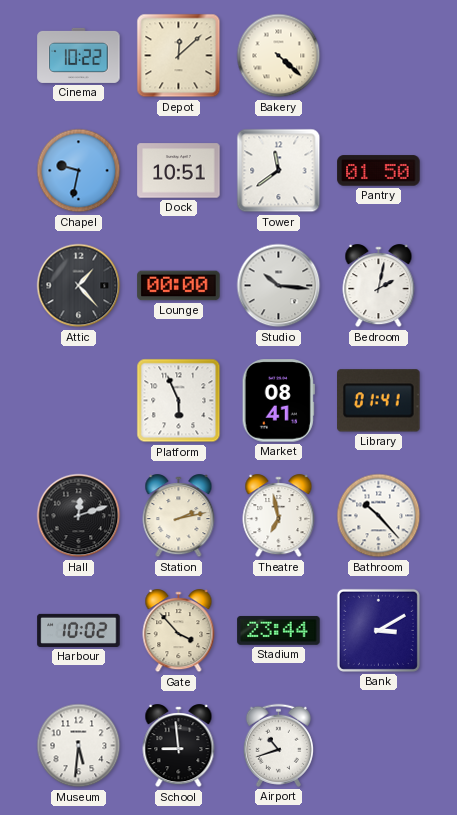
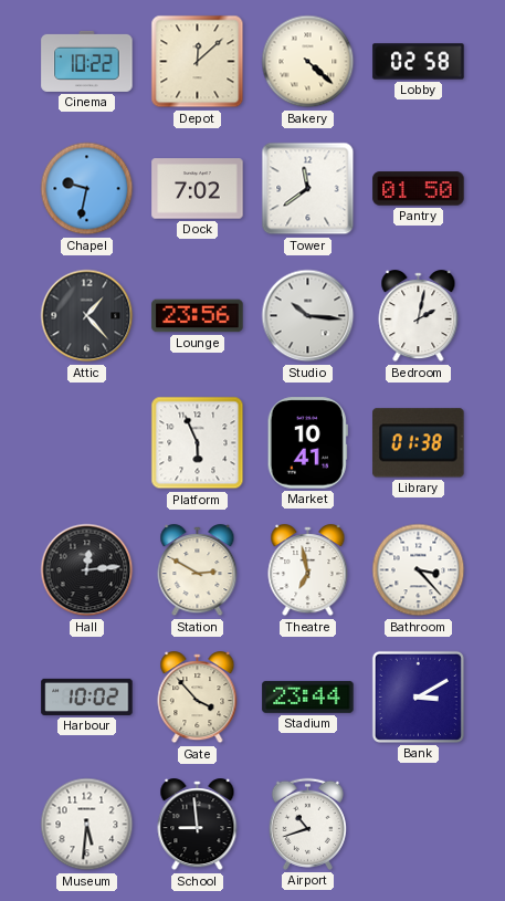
Lobby: none -> 02:58 (419, 62)
Dock: 10:51 -> 7:02 (198, 189)
Lounge: 00:00 -> 23:56 (198, 316)
Market: 08:41 -> 10:41 (307, 443)
Library: 01:41 -> 01:38 (419, 443)
Hall: 12:12 -> 12:14 (87, 570)
Station: 2:13 -> 2:50 (198, 570)
Bathroom: 10:23 -> 3:23 (419, 570)
